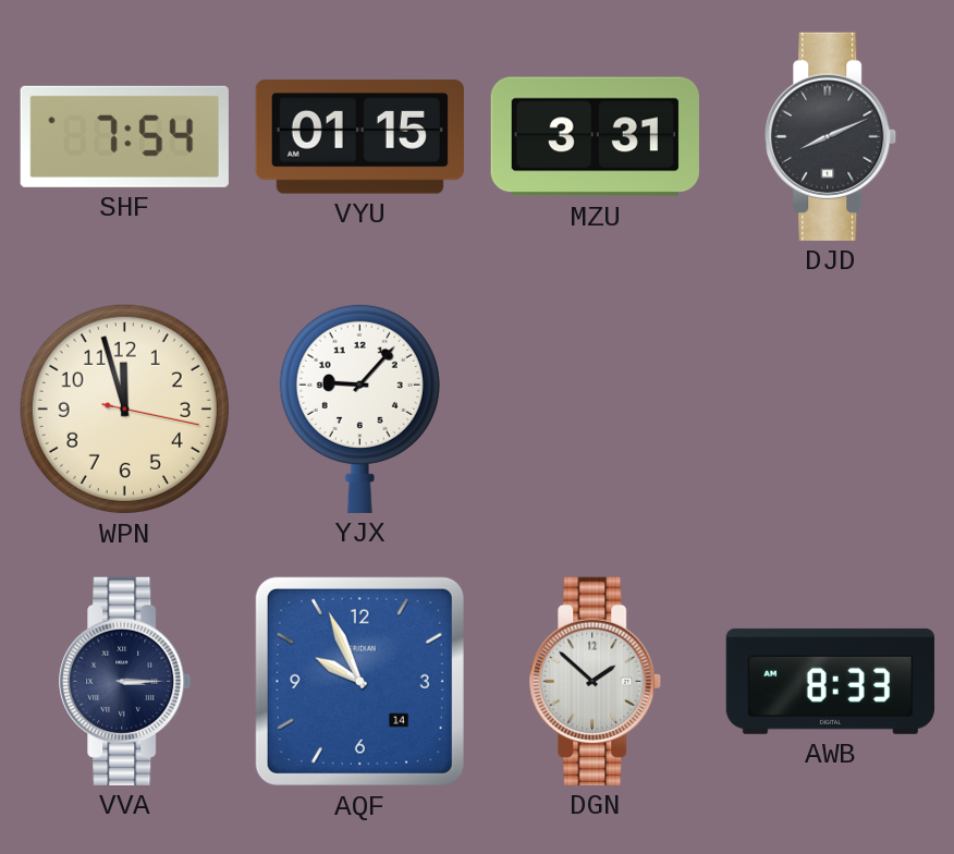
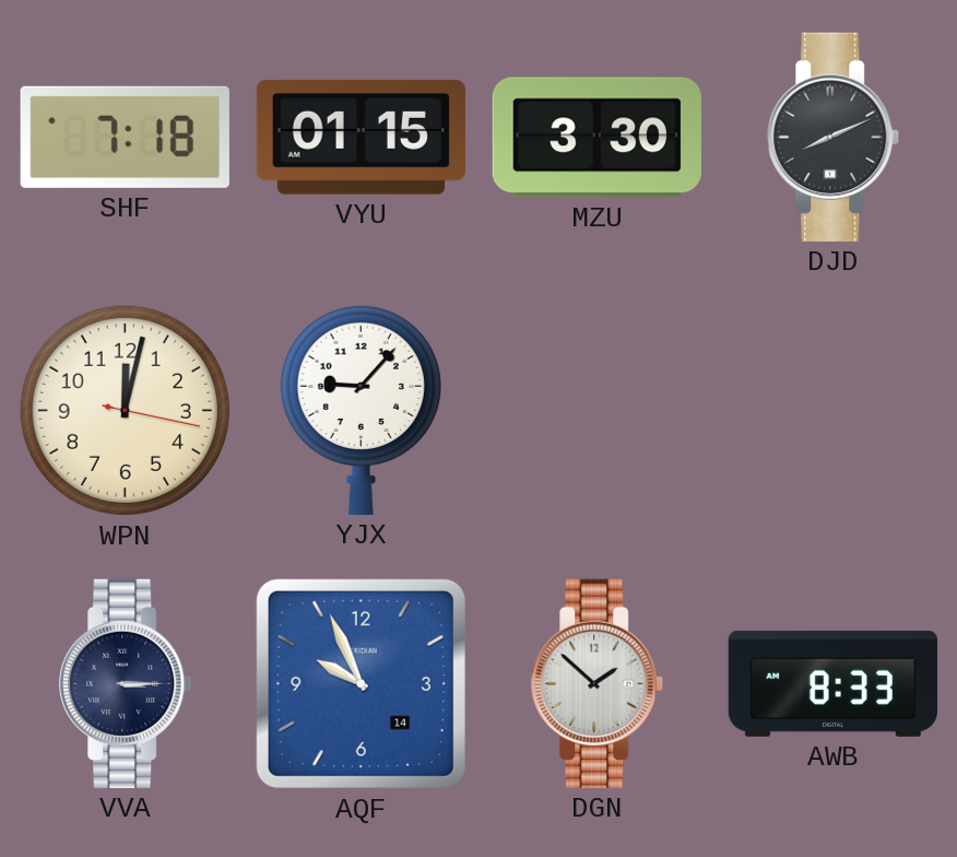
SHF: 7:54 -> 7:18 (125, 137)
MZU: 3:31 -> 3:30 (596, 138)
WPN: 11:57 -> 12:02 (125, 410)
